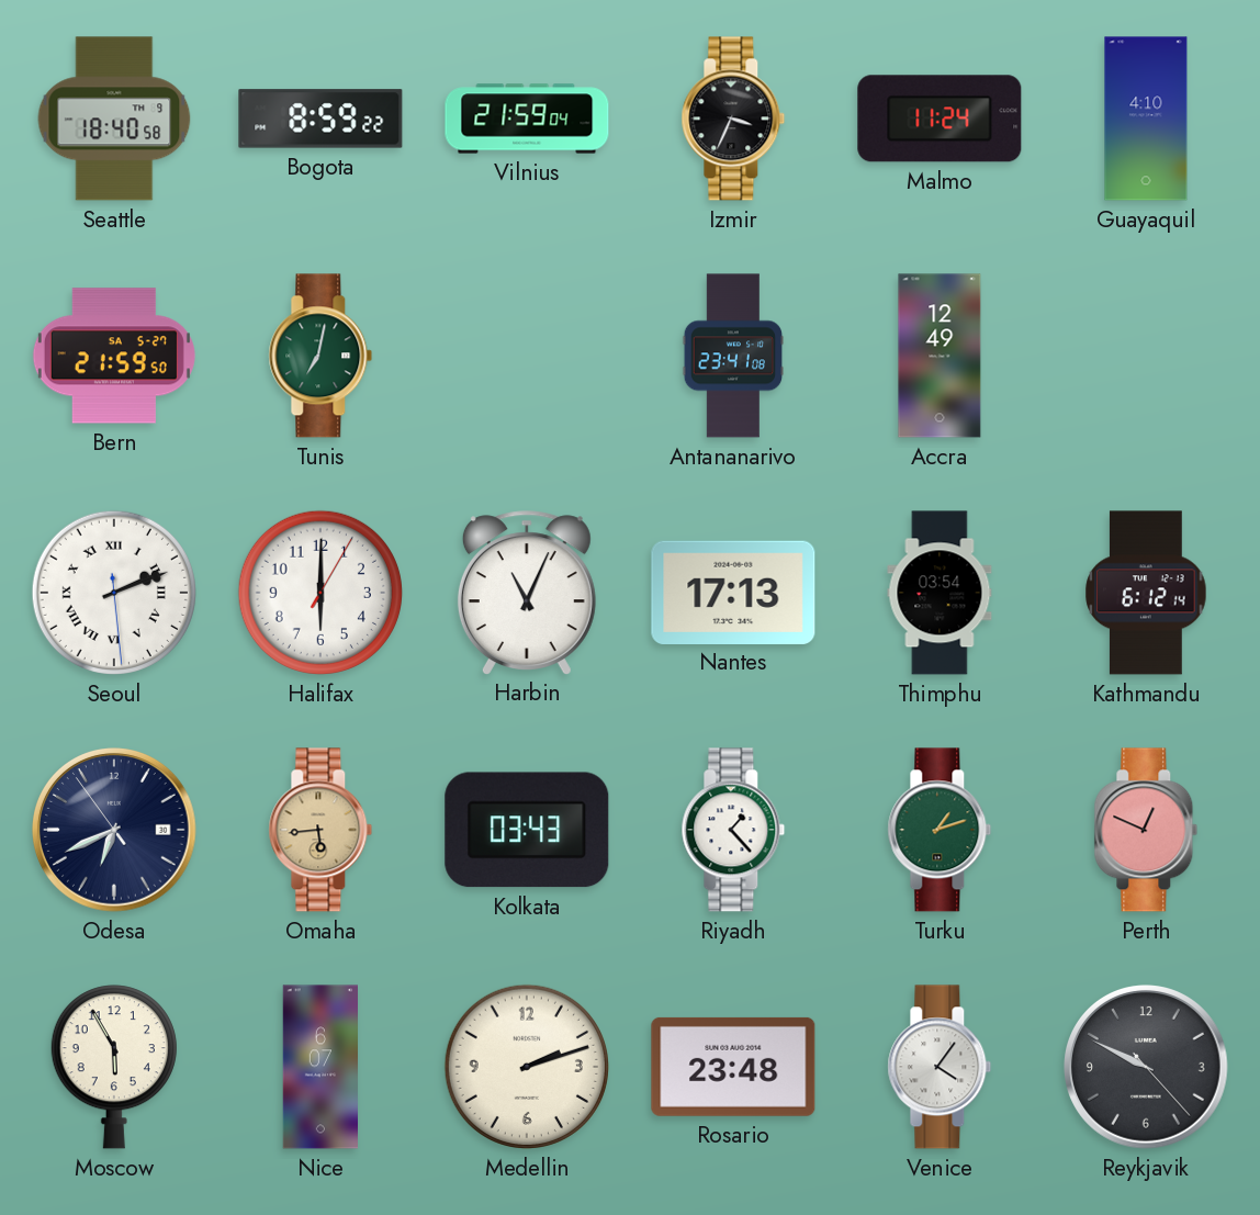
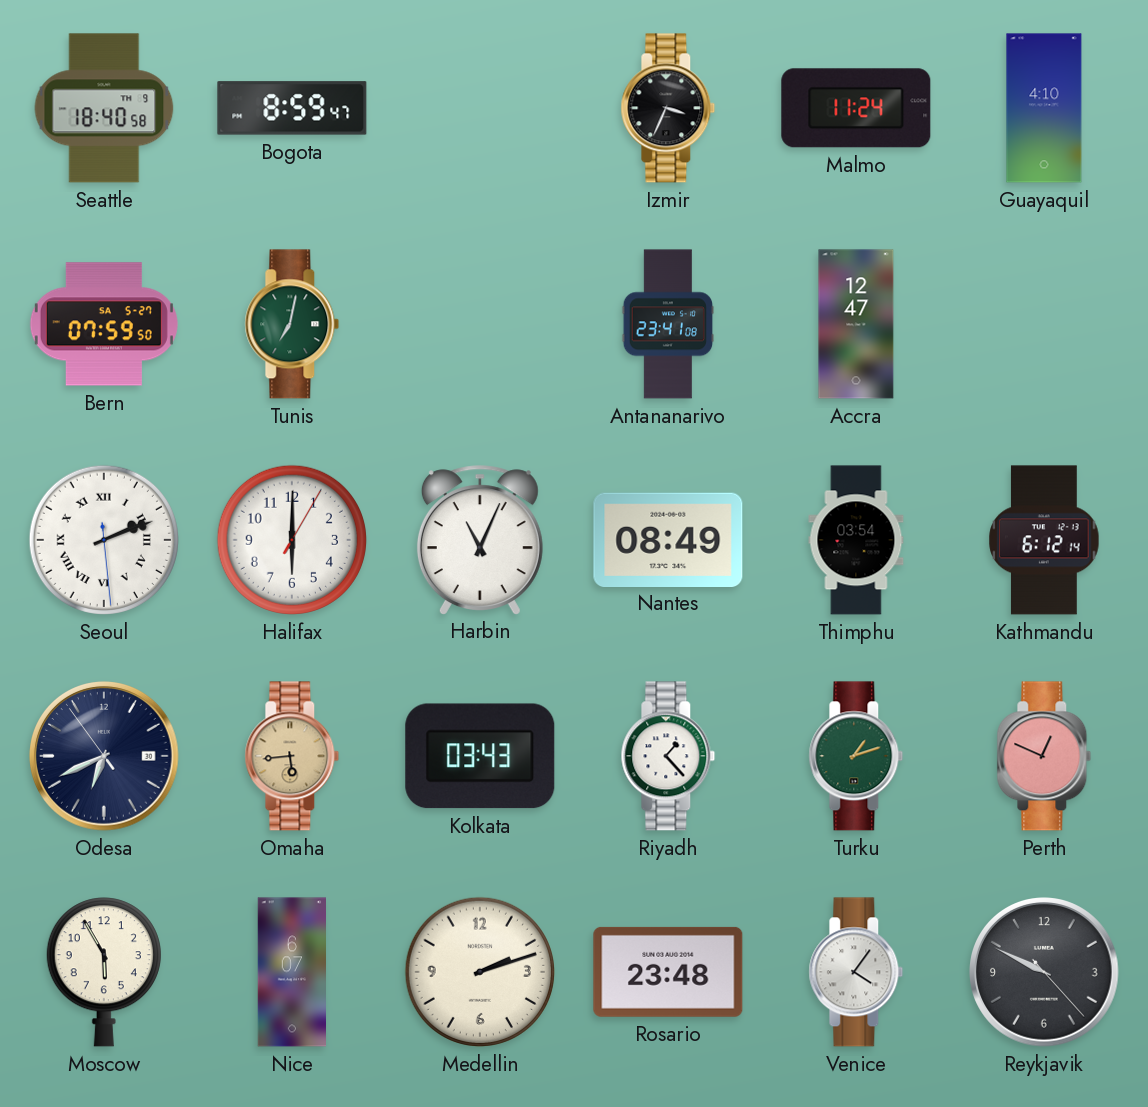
Bogota: 8:59:22 -> 8:59:47 (292, 108)
Vilnius: 21:59 -> none (527, 119)
Bern: 21:59 -> 07:59 (104, 324)
Accra: 12:49 -> 12:47 (856, 324)
Nantes: 17:13 -> 08:49 (668, 539)
